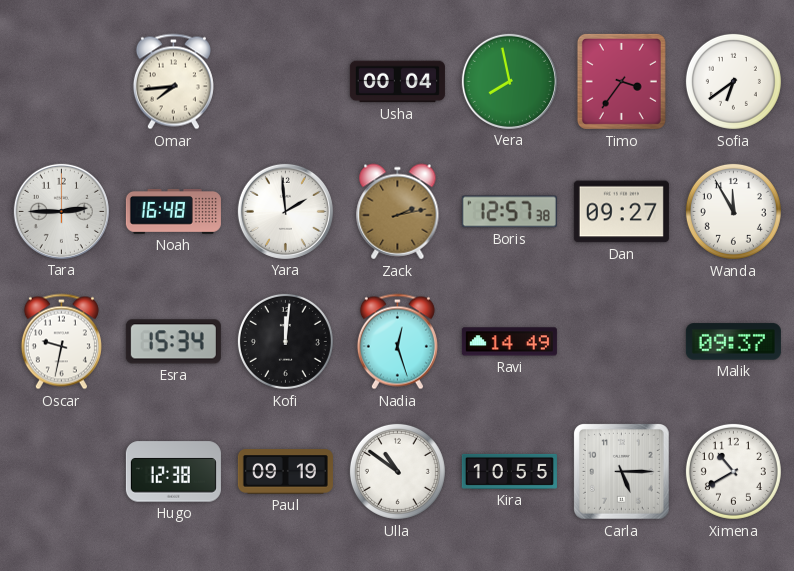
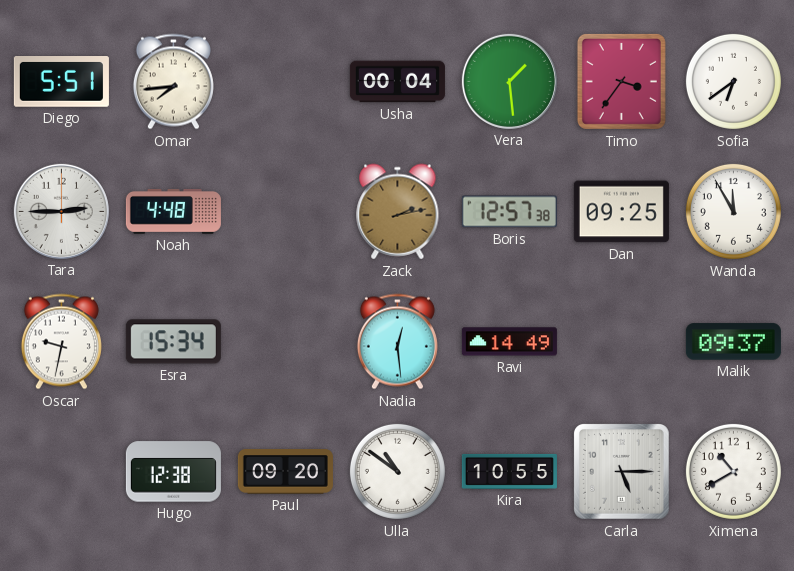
Diego: none -> 5:51 (61, 82)
Vera: 7:58 -> 1:29 (509, 81)
Noah: 16:48 -> 4:48 (173, 211)
Yara: 1:59 -> none (285, 211)
Dan: 09:27 -> 09:25 (621, 212)
Kofi: 12:01 -> none (285, 341)
Nadia: 12:27 -> 12:29 (397, 342)
Paul: 09:19 -> 09:20 (285, 472)
